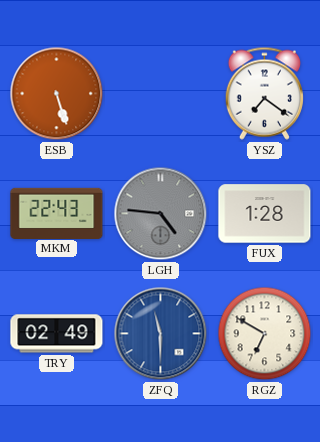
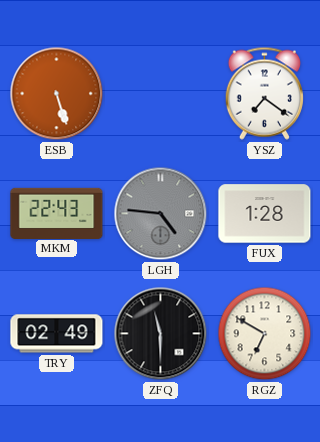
ZFQ dial: blue -> black (161, 334)
